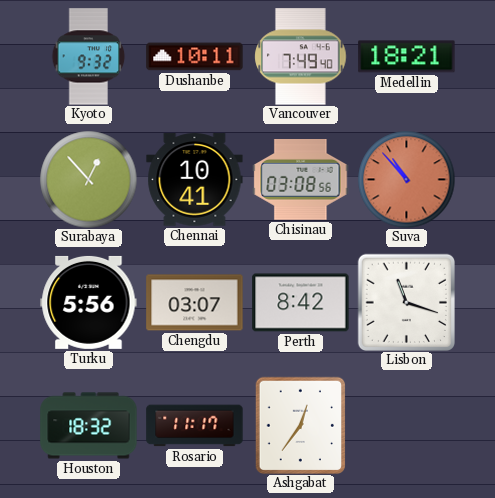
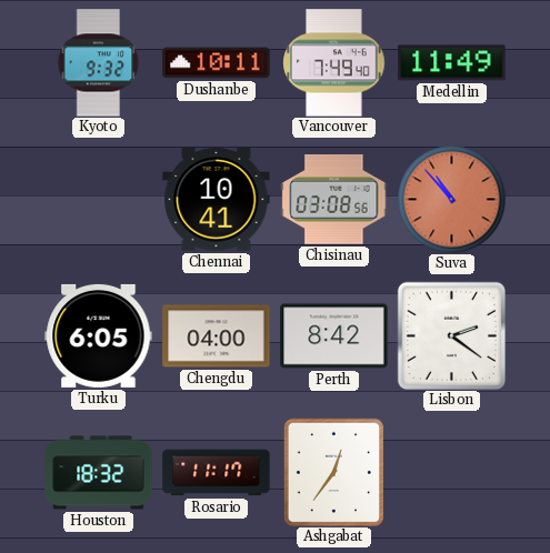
Medellin: 18:21 -> 11:49 (452, 63)
Surabaya: 12:53 -> none (88, 179)
Turku: 5:56 -> 6:05 (99, 335)
Chengdu: 03:07 -> 04:00 (217, 336)
Lisbon: 11:18 -> 2:21 (451, 335)
